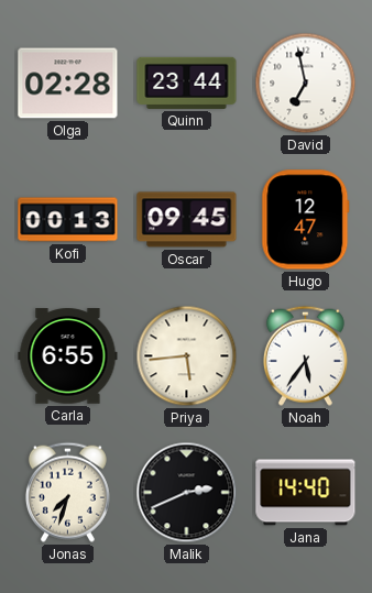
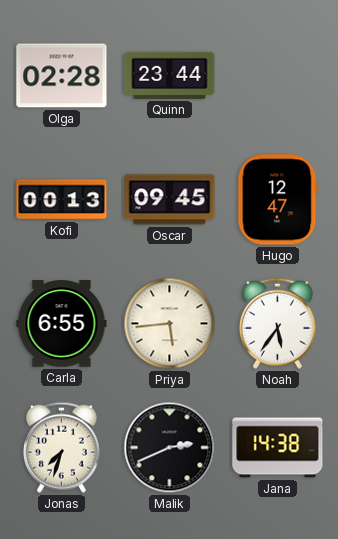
David: 6:58 -> none (306, 84)
Jana: 14:40 -> 14:38 (278, 448)
